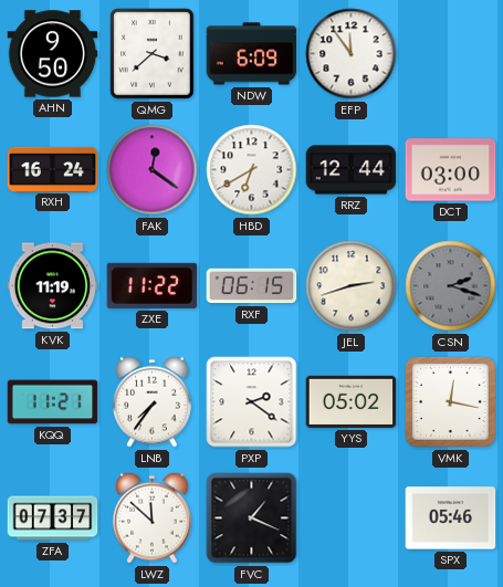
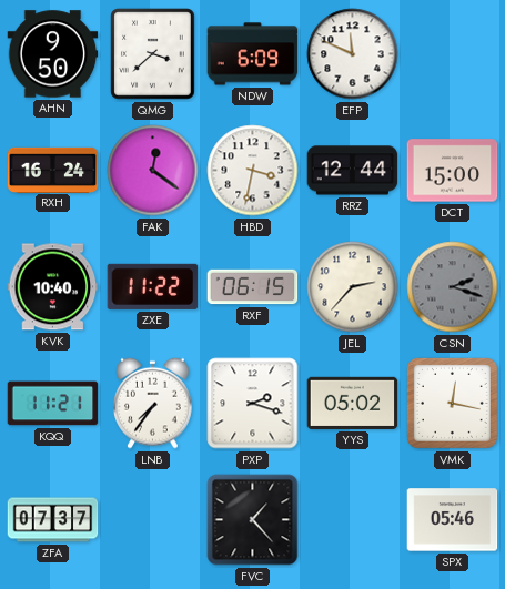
EFP: 11:54 -> 11:49 (353, 54)
HBD: 6:40 -> 3:32 (253, 171)
DCT: 03:00 -> 15:00 (453, 171)
KVK: 11:19 -> 10:40 (53, 287)
JEL: 2:42 -> 2:37 (353, 287)
PXP: 2:21 -> 2:18 (253, 404)
LWZ: 11:52 -> none (153, 517)
FVC: 1:19 -> 1:23 (253, 520)
